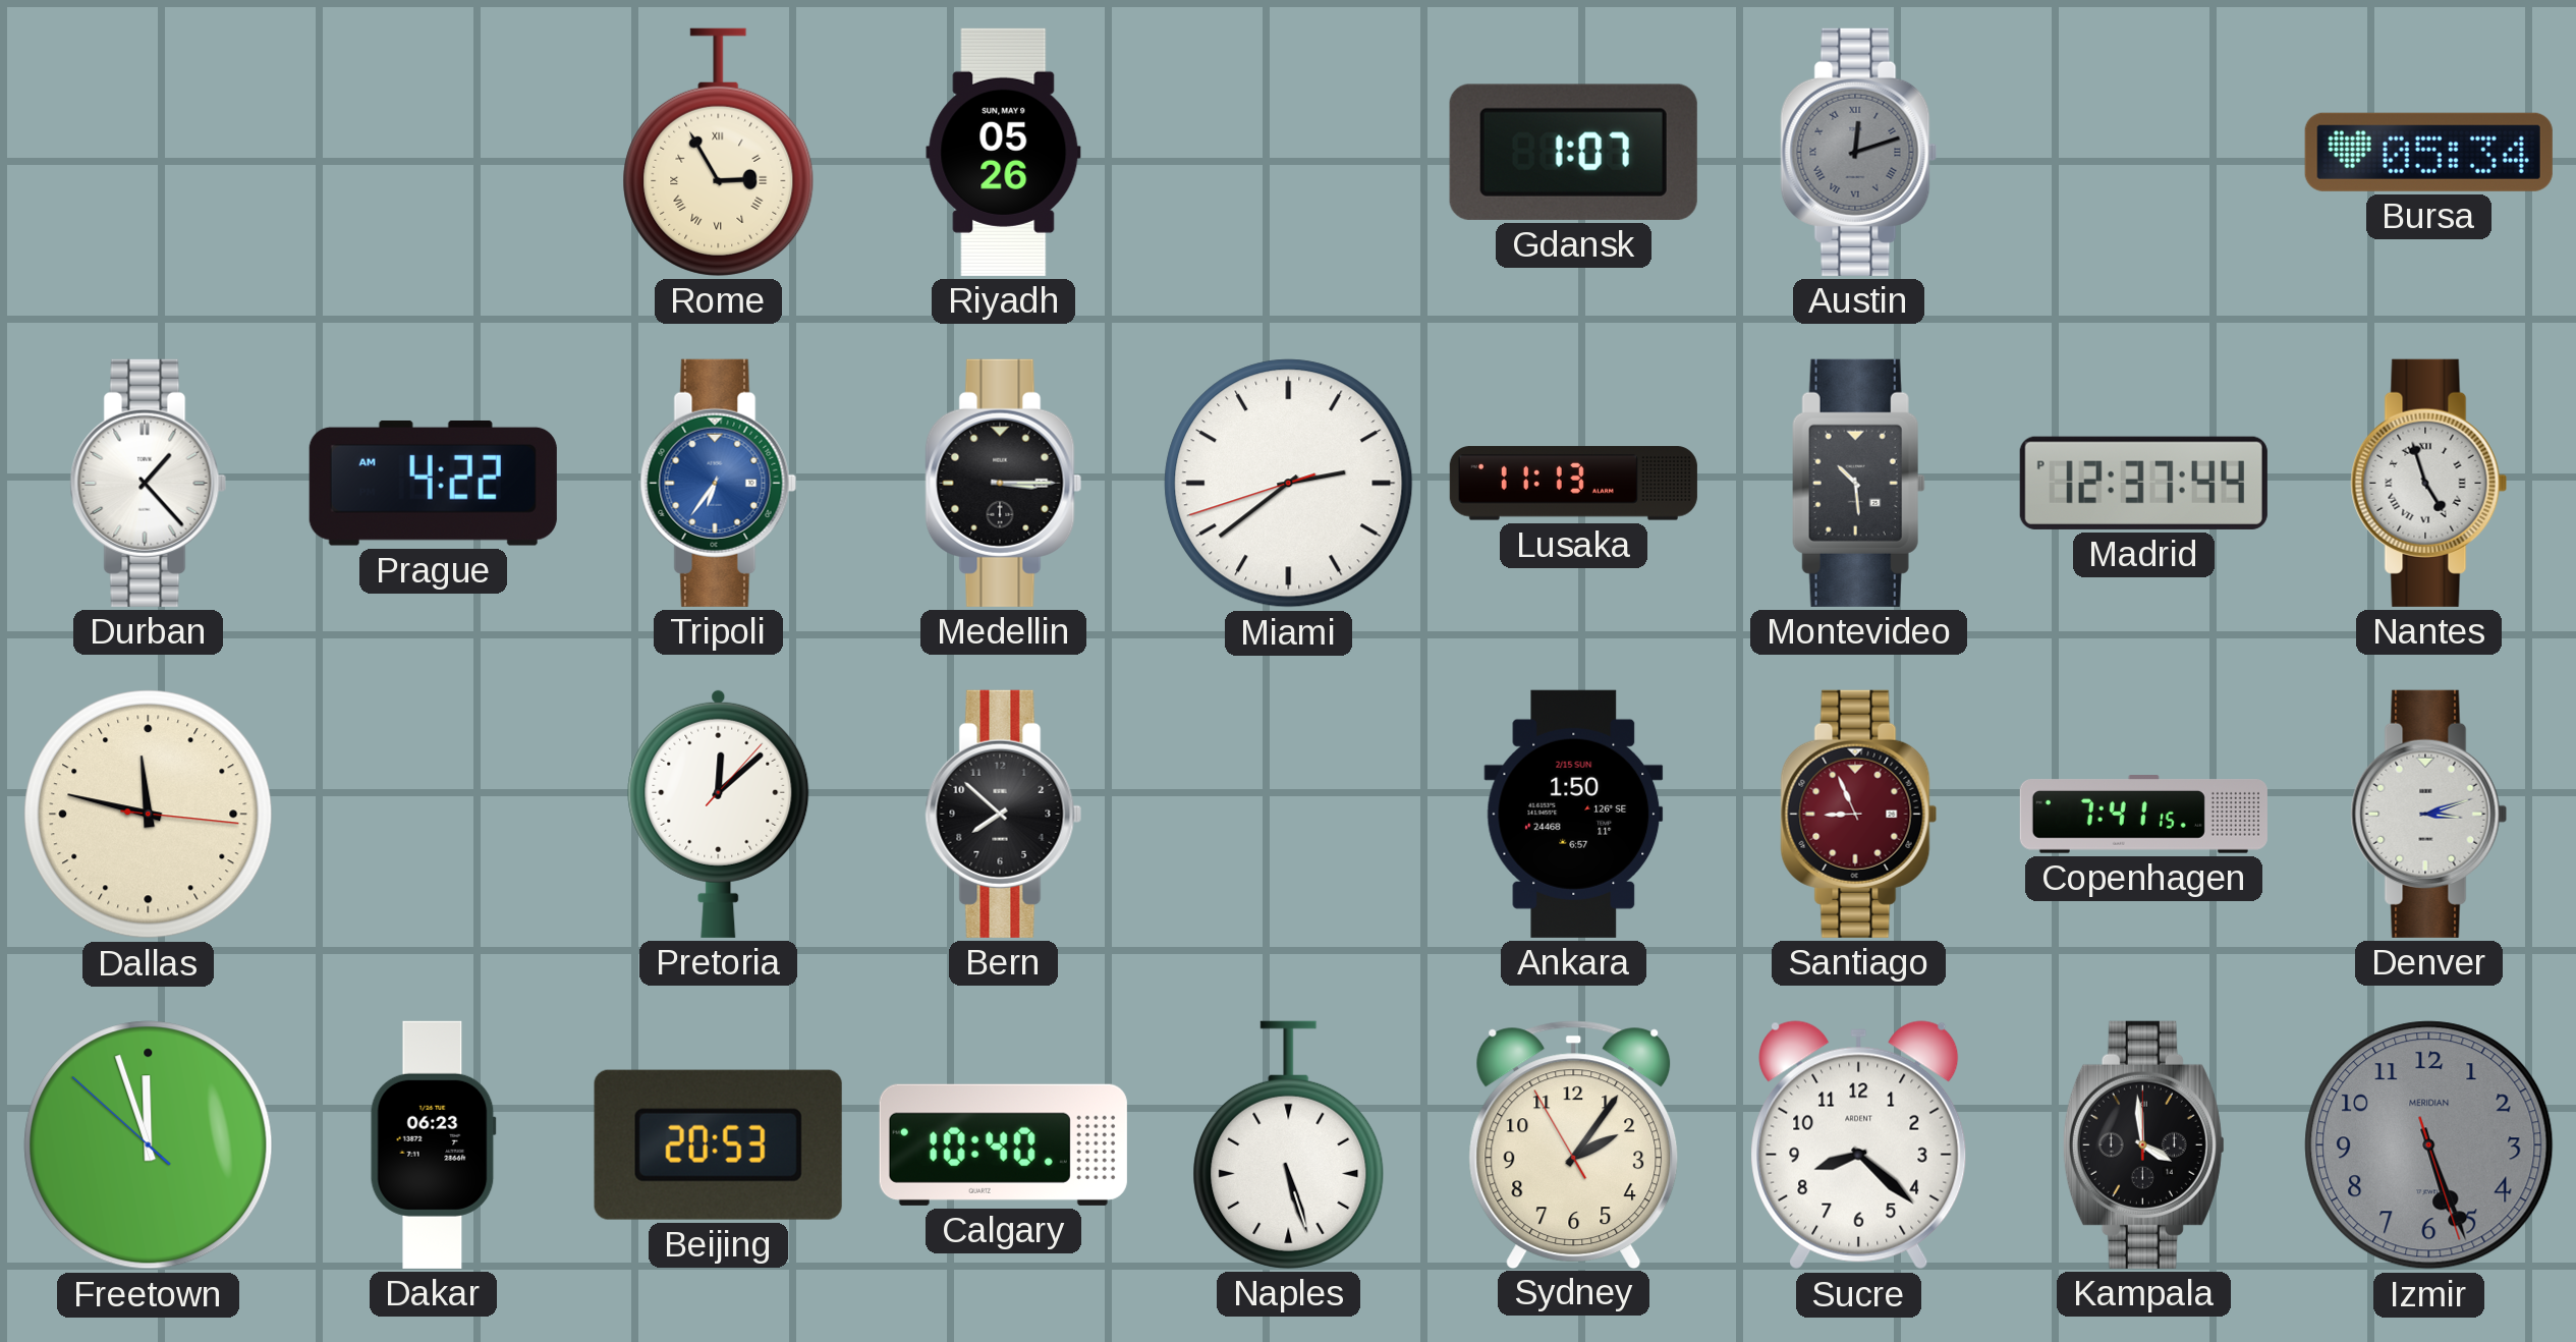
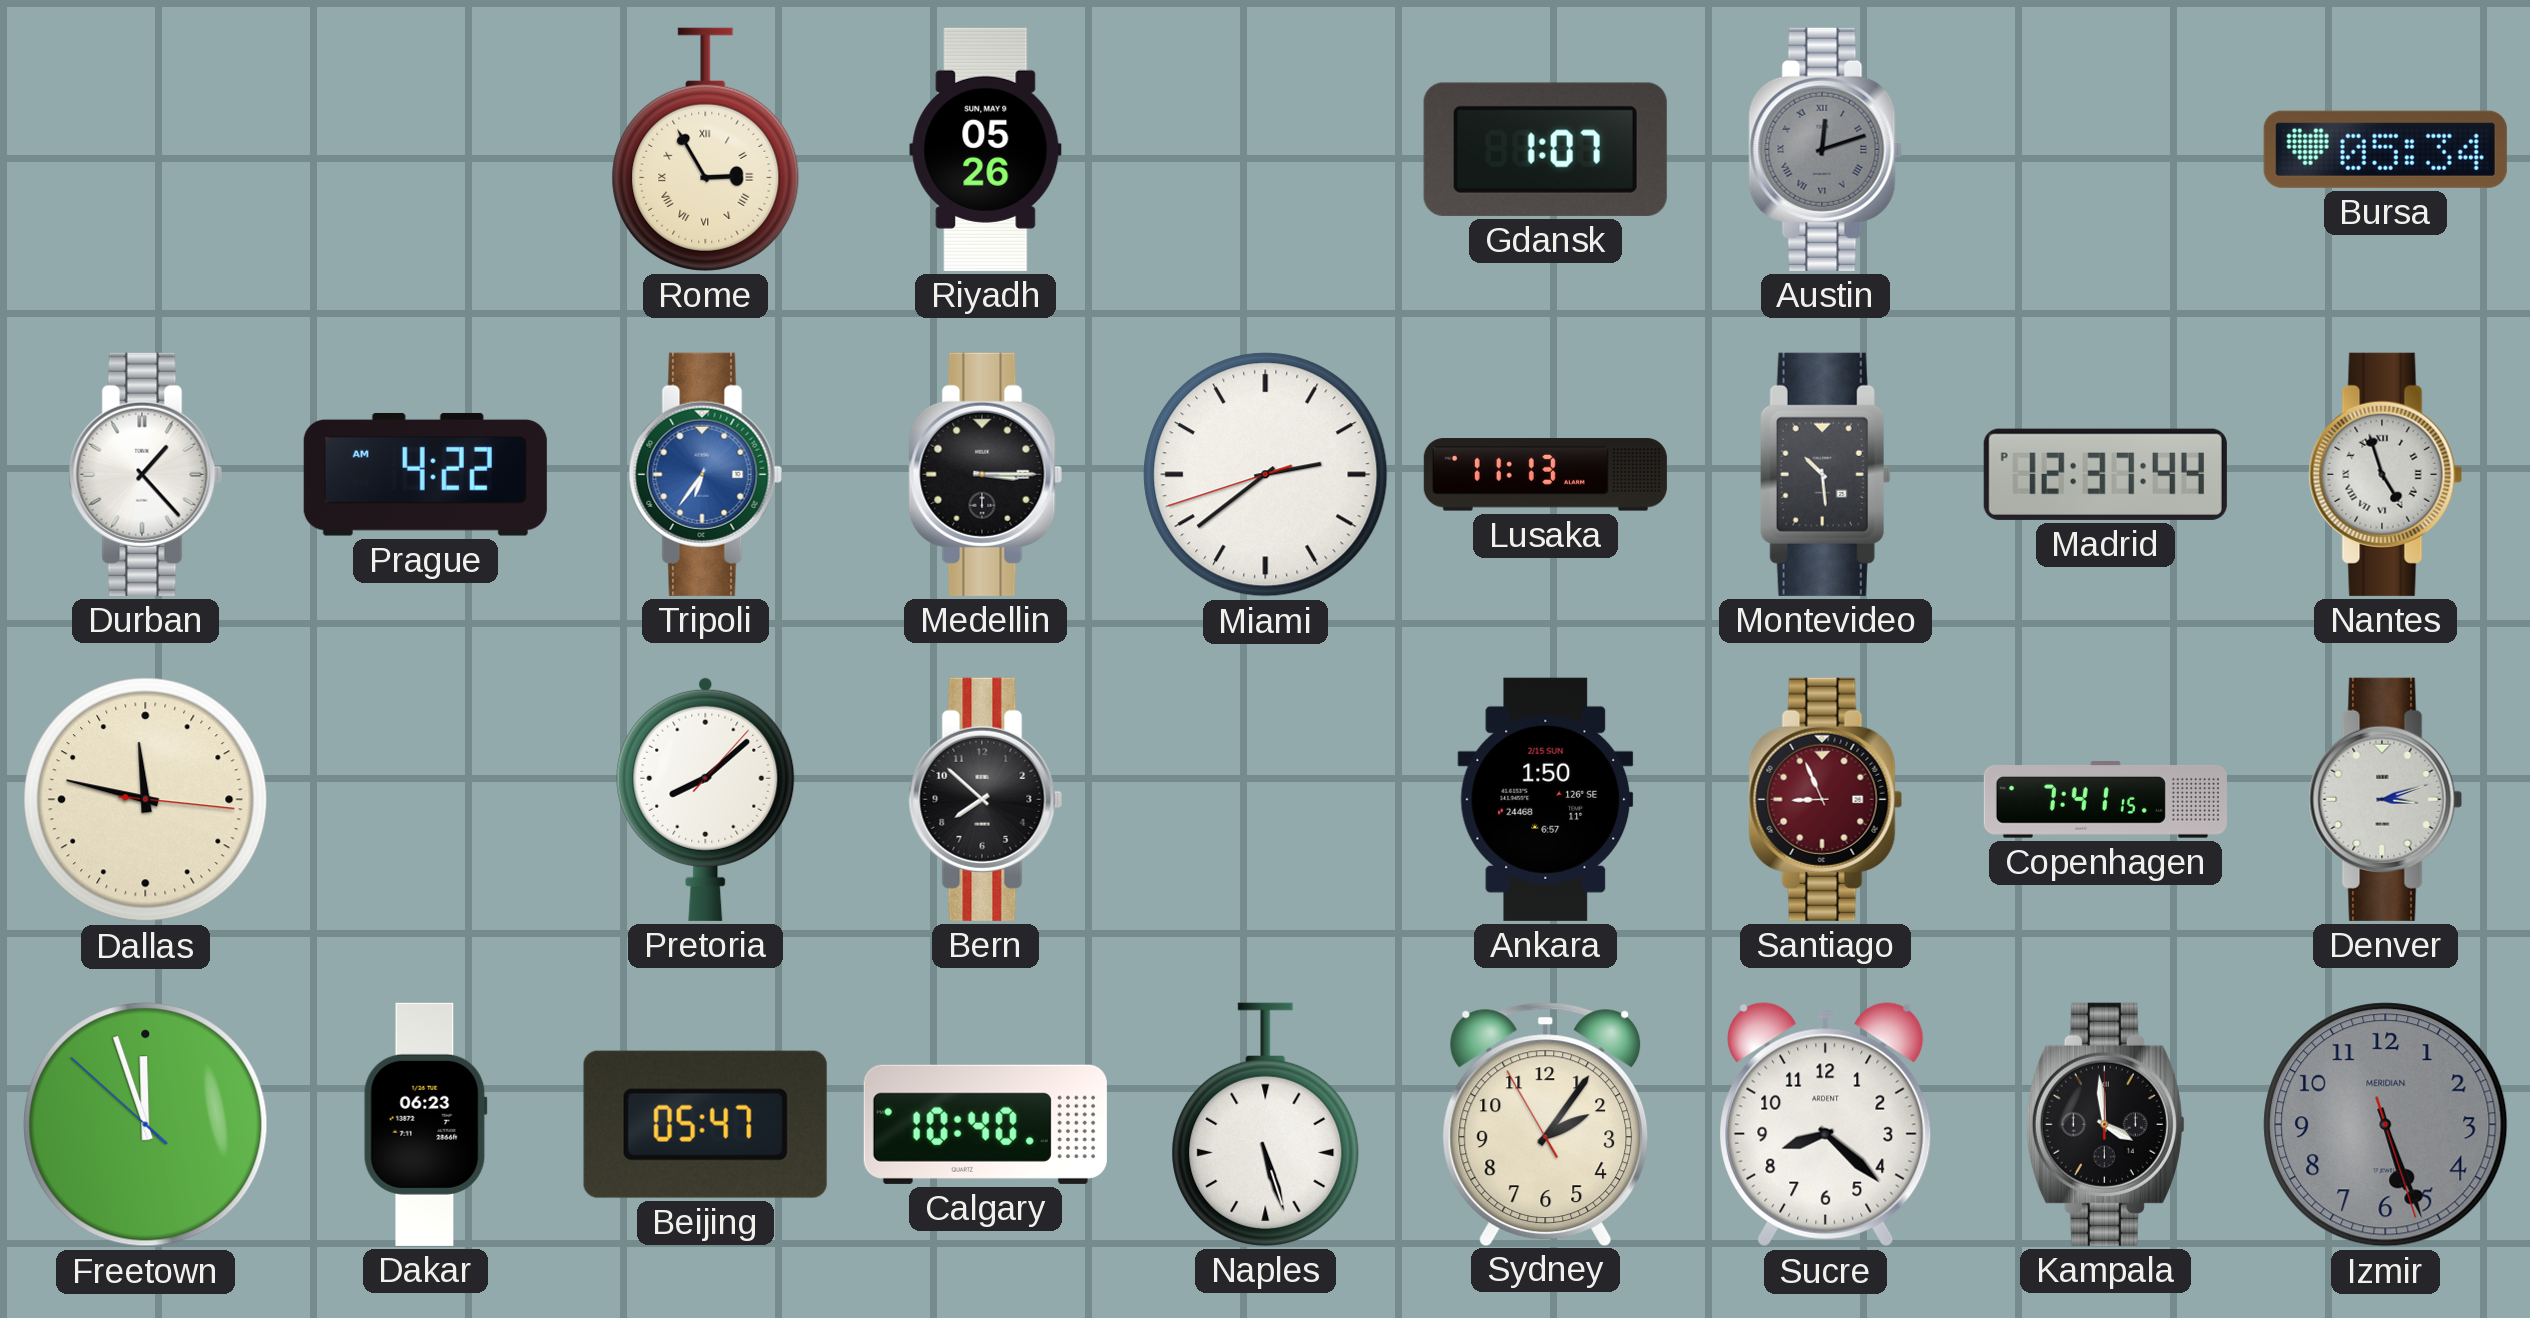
Pretoria: 12:08 -> 8:08 (706, 799)
Beijing: 20:53 -> 05:47 (705, 1124)
